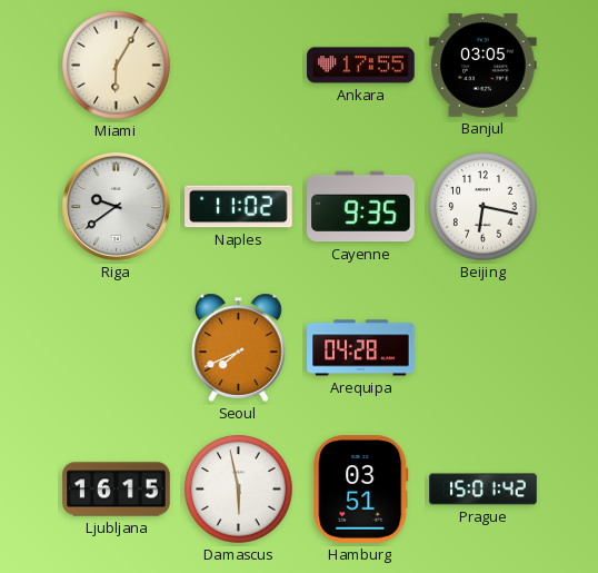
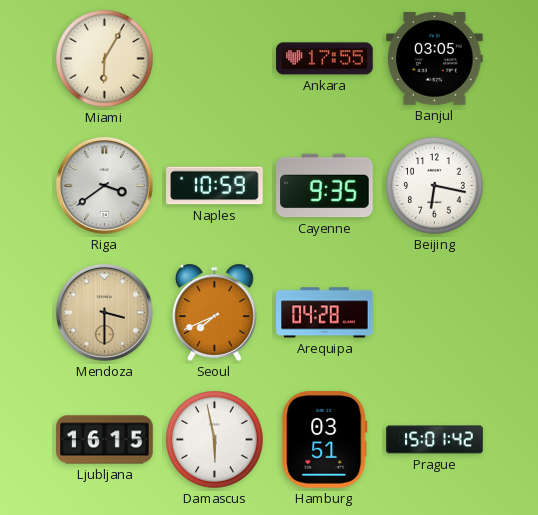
Riga: 9:39 -> 3:39 (104, 185)
Naples: 11:02 -> 10:59 (215, 186)
Mendoza: none -> 3:30 (104, 312)
